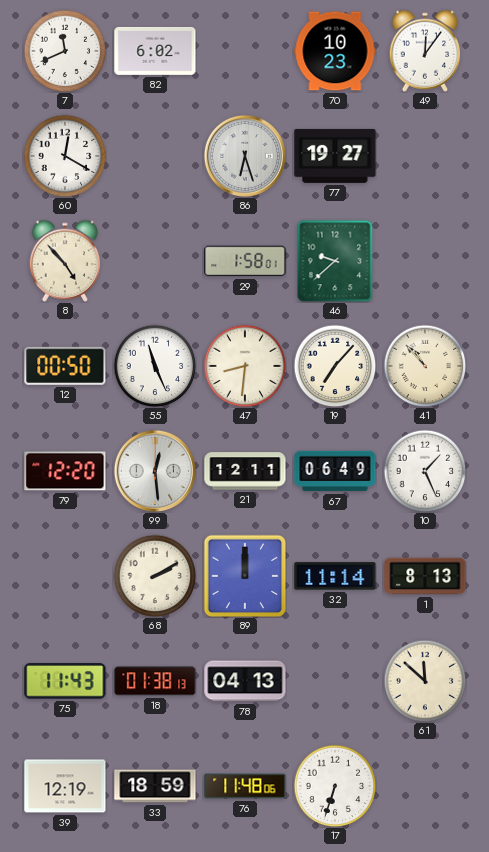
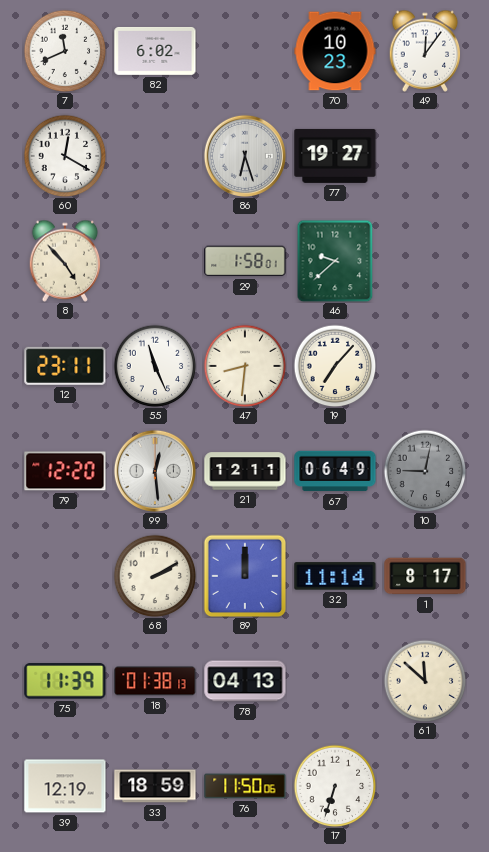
12: 00:50 -> 23:11 (65, 366)
41: 10:53 -> none (425, 366)
10: 1:26 -> 9:02 (425, 471)
10 dial: white -> grey (425, 471)
1: 8:13 -> 8:17 (425, 576)
75: 11:43 -> 11:39 (65, 681)
76: 11:48 -> 11:50 (245, 786)
